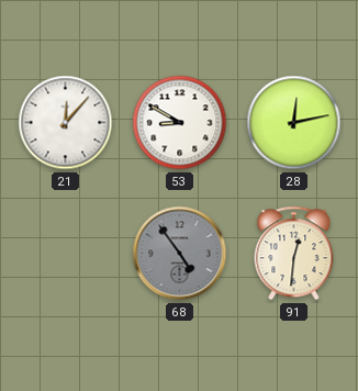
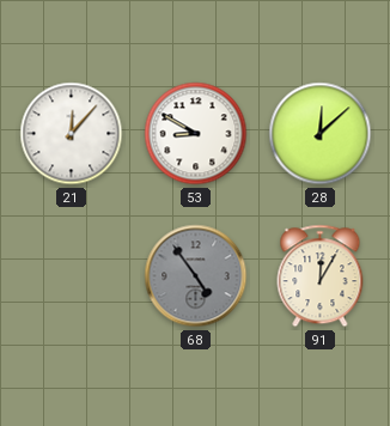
28: 12:13 -> 12:08 (321, 134)
91: 12:31 -> 12:05 (321, 276)
